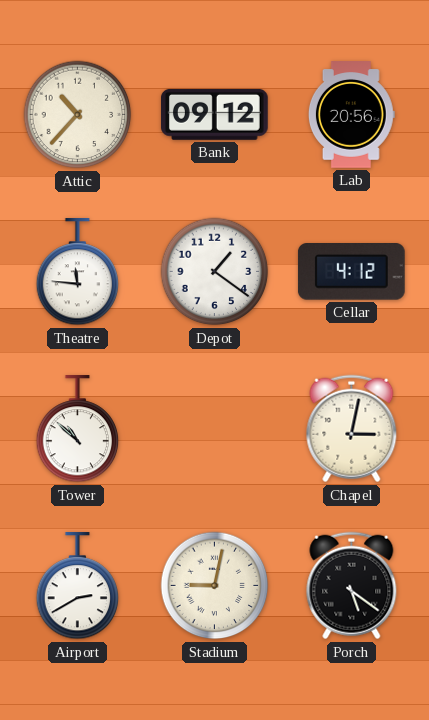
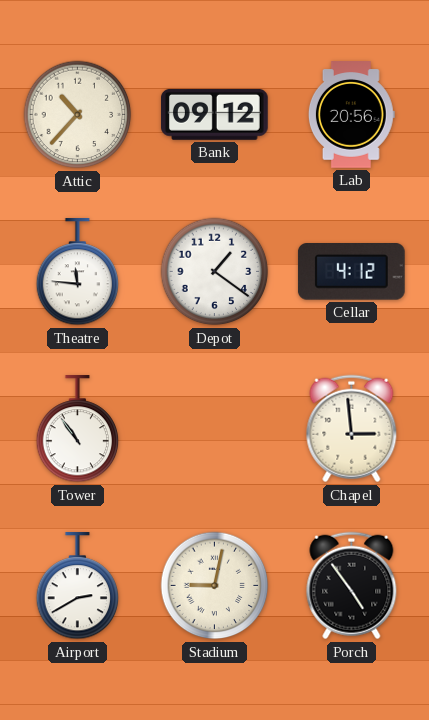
Tower: 10:52 -> 10:54 (78, 430)
Chapel: 3:02 -> 2:59 (352, 429)
Porch: 5:21 -> 4:54 (352, 586)
